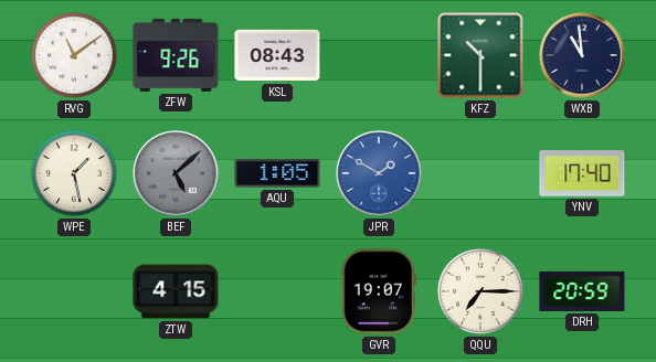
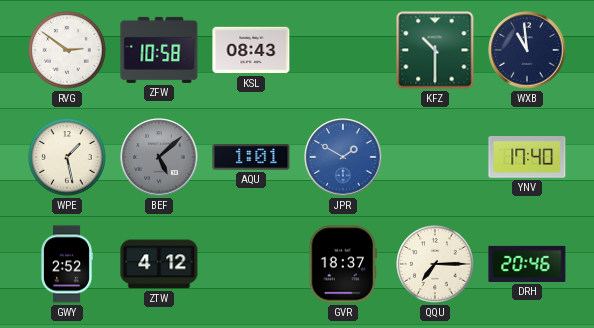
RVG: 11:09 -> 2:51 (67, 50)
ZFW: 9:26 -> 10:58 (159, 50)
AQU: 1:05 -> 1:01 (251, 157)
GWY: none -> 2:52 (67, 264)
ZTW: 4:15 -> 4:12 (159, 264)
GVR: 19:07 -> 18:37 (343, 264)
DRH: 20:59 -> 20:46 (527, 264)
